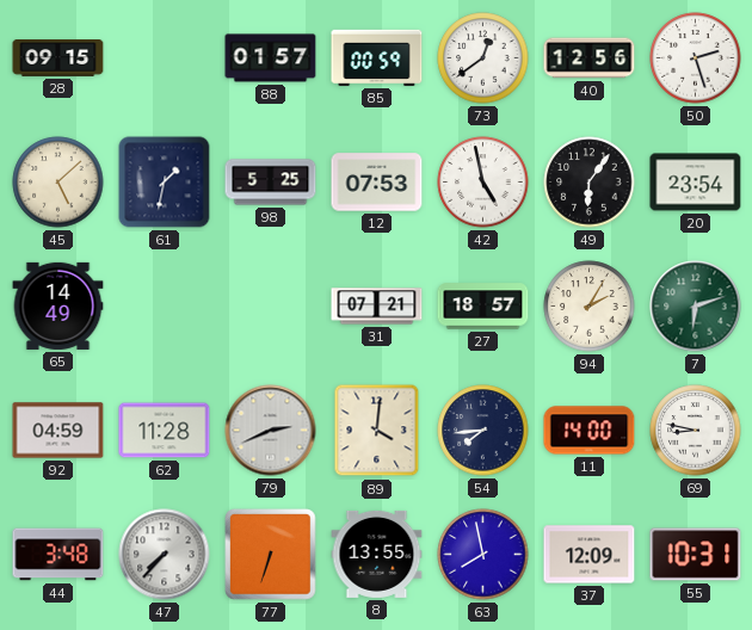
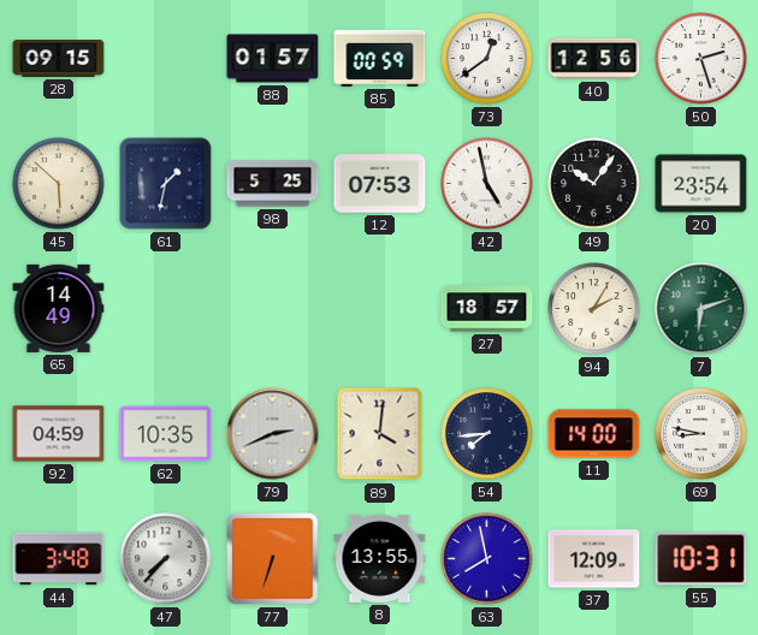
45: 5:08 -> 5:52 (59, 184)
49: 6:06 -> 10:06 (594, 184)
31: 07:21 -> none (377, 307)
62: 11:28 -> 10:35 (166, 434)
